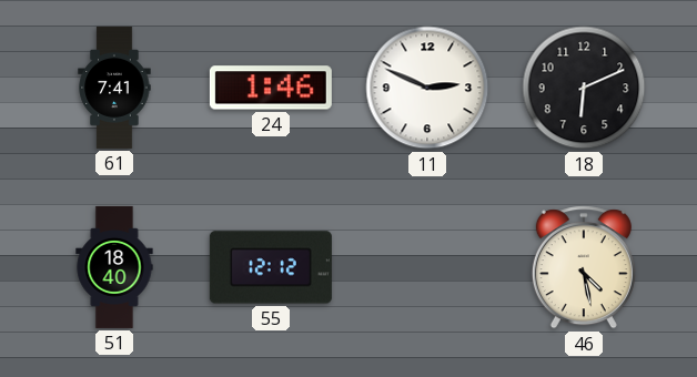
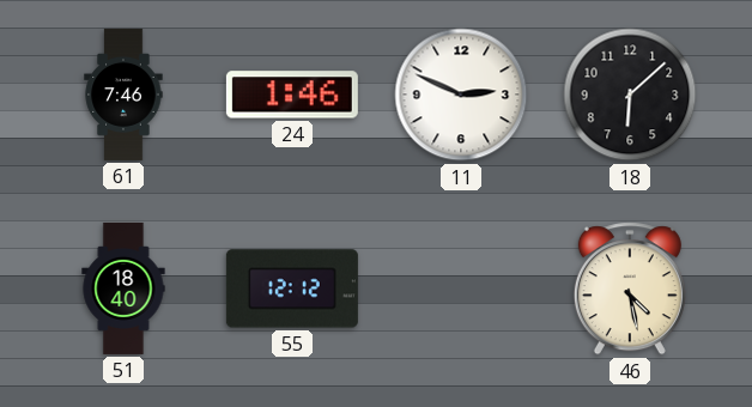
61: 7:41 -> 7:46 (123, 95)
18: 6:11 -> 6:08 (630, 95)
